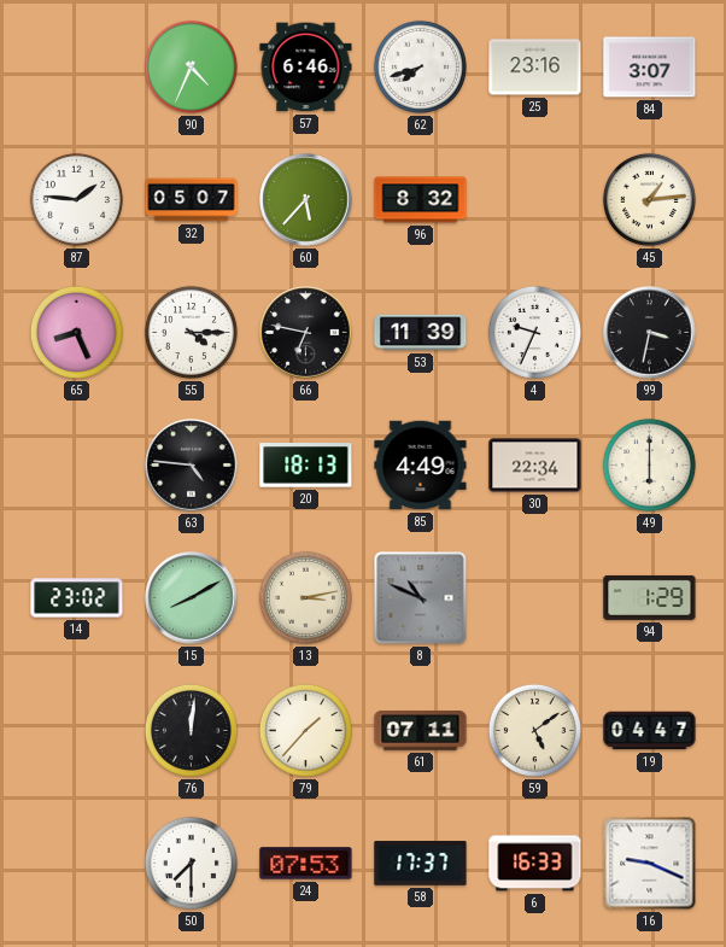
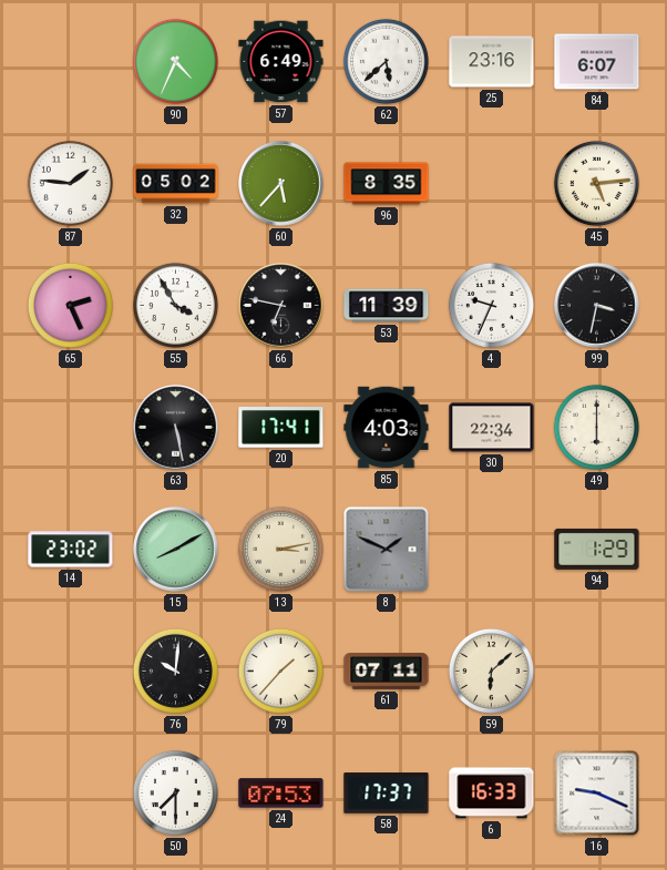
57: 6:46 -> 6:49 (281, 62)
62: 7:42 -> 5:38 (386, 61)
84: 3:07 -> 6:07 (597, 62)
32: 05:07 -> 05:02 (176, 184)
96: 8:32 -> 8:35 (387, 184)
45: 1:14 -> 5:14 (596, 183)
65: 8:26 -> 2:26 (70, 305)
55: 4:15 -> 3:55 (175, 305)
63: 4:46 -> 5:28 (176, 428)
20: 18:13 -> 17:41 (281, 428)
85: 4:49 -> 4:03 (387, 428)
8: 10:49 -> 1:49 (387, 550)
76: 12:01 -> 10:01 (175, 671)
59: 5:09 -> 6:08 (491, 671)
19: 04:47 -> none (650, 731)
